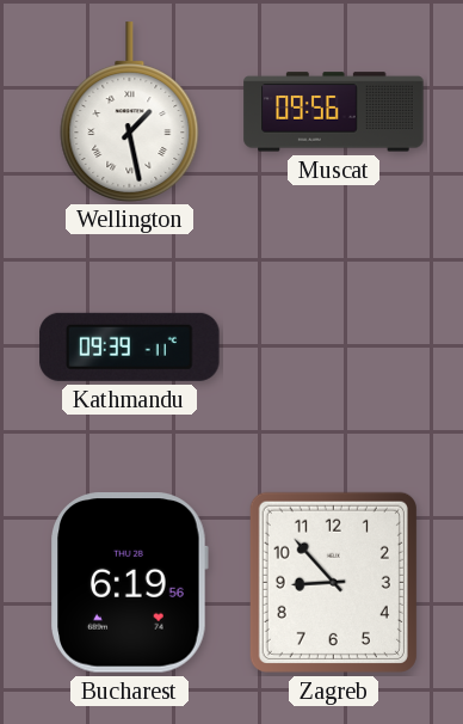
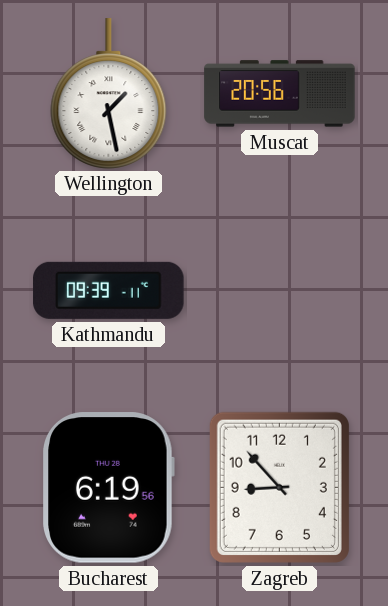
Muscat: 09:56 -> 20:56 (280, 94)
